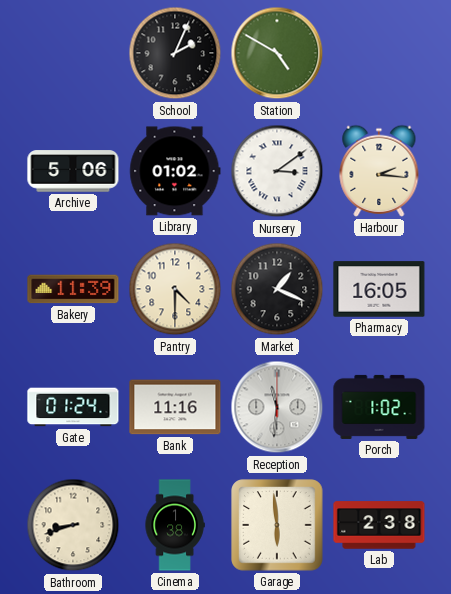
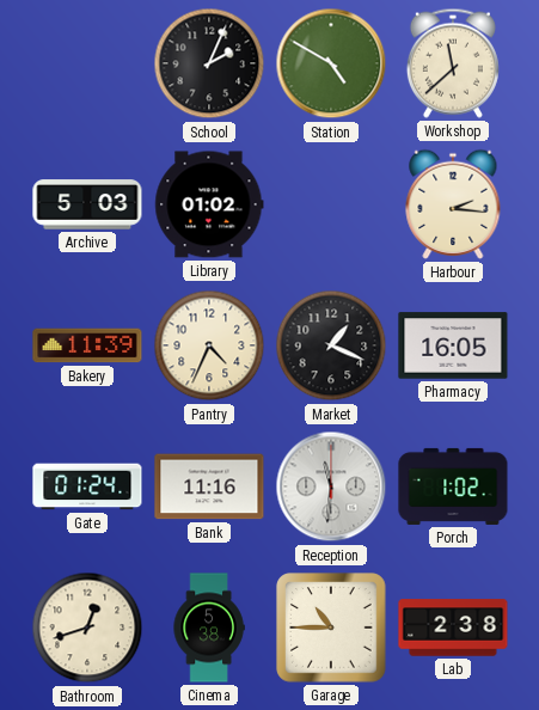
Workshop: none -> 11:38 (453, 63)
Archive: 5:06 -> 5:03 (87, 204)
Nursery: 3:09 -> none (277, 171)
Pantry: 4:30 -> 4:34 (209, 345)
Bathroom: 8:42 -> 12:42 (87, 628)
Cinema: 1:38 -> 5:38 (209, 628)
Garage: 5:59 -> 10:45 (331, 628)
